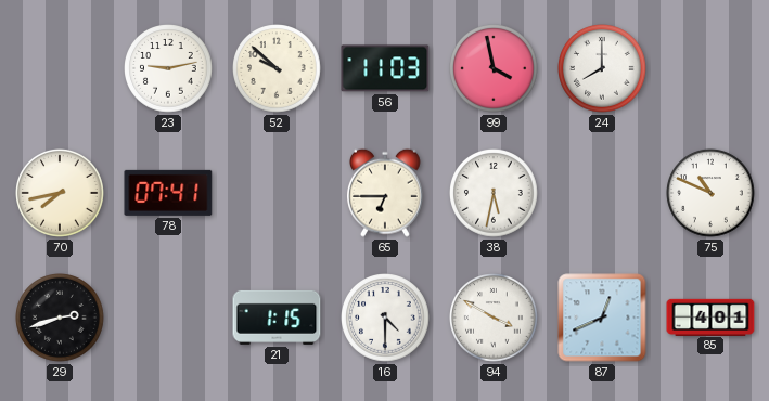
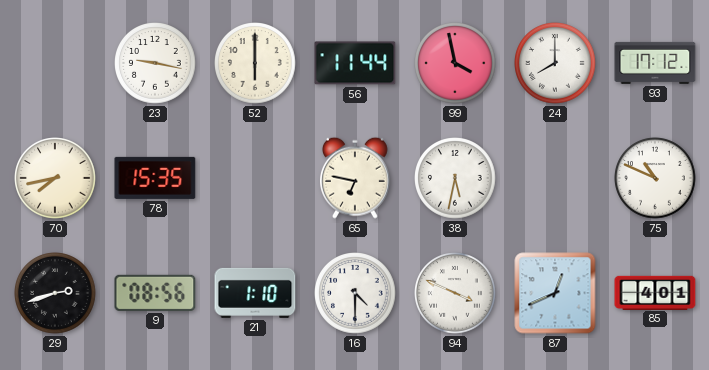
23: 9:13 -> 9:17 (155, 63)
52: 9:52 -> 6:00 (255, 63)
56: 11:03 -> 11:44 (355, 63)
93: none -> 17:12 (655, 63)
78: 07:41 -> 15:35 (155, 178)
65: 6:45 -> 6:47 (355, 178)
9: none -> 08:56 (155, 293)
21: 1:15 -> 1:10 (255, 293)
94: 3:50 -> 3:49 (455, 293)
